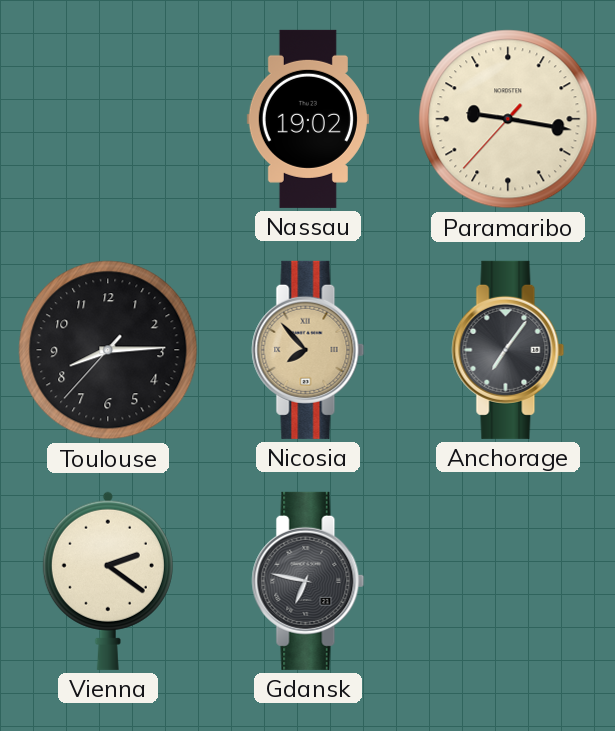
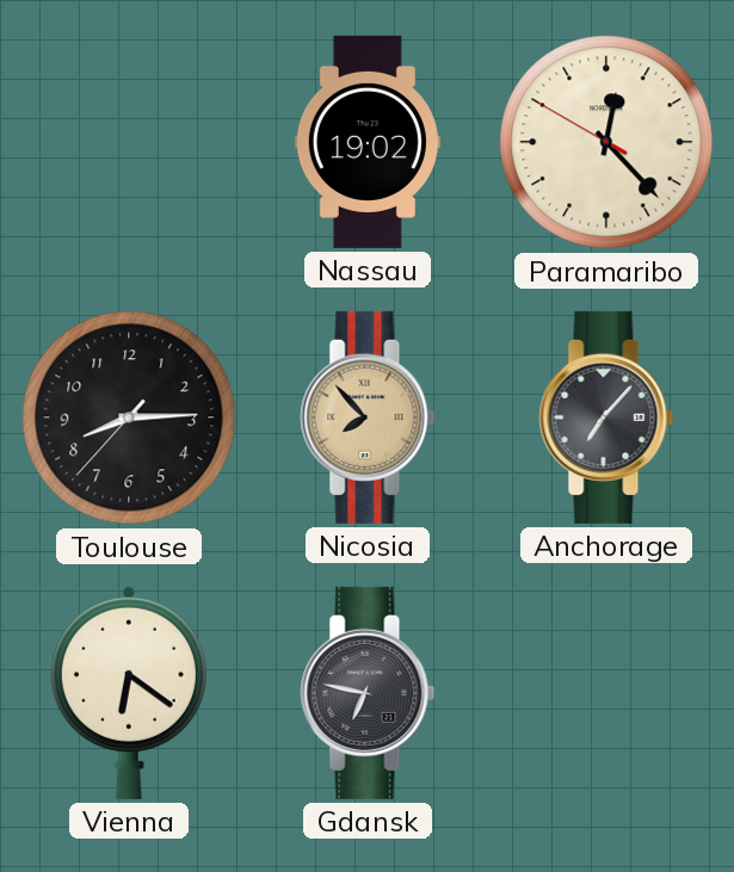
Paramaribo: 9:16 -> 12:22 (606, 142)
Anchorage: 7:06 -> 7:07 (606, 418)
Vienna: 2:21 -> 6:21 (129, 693)
